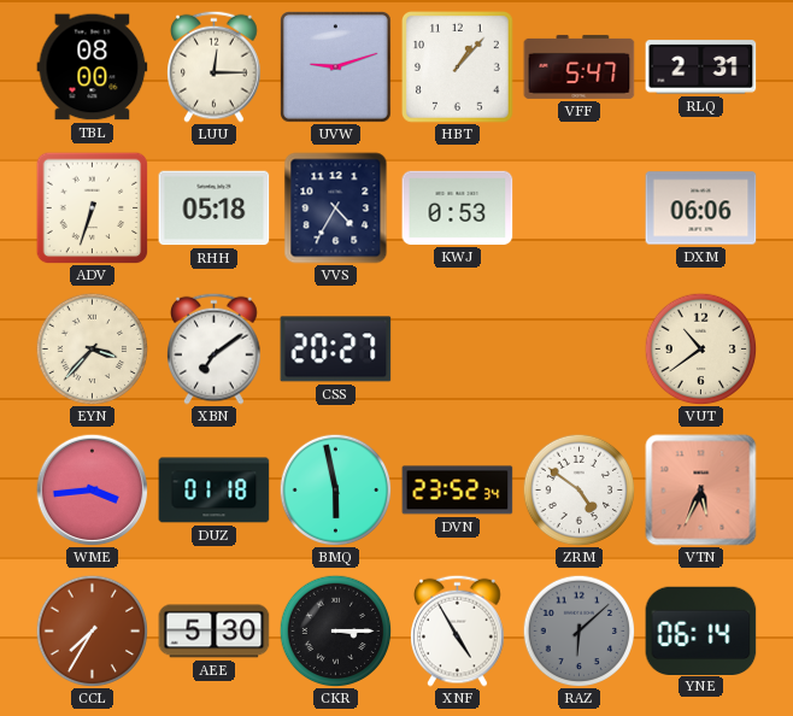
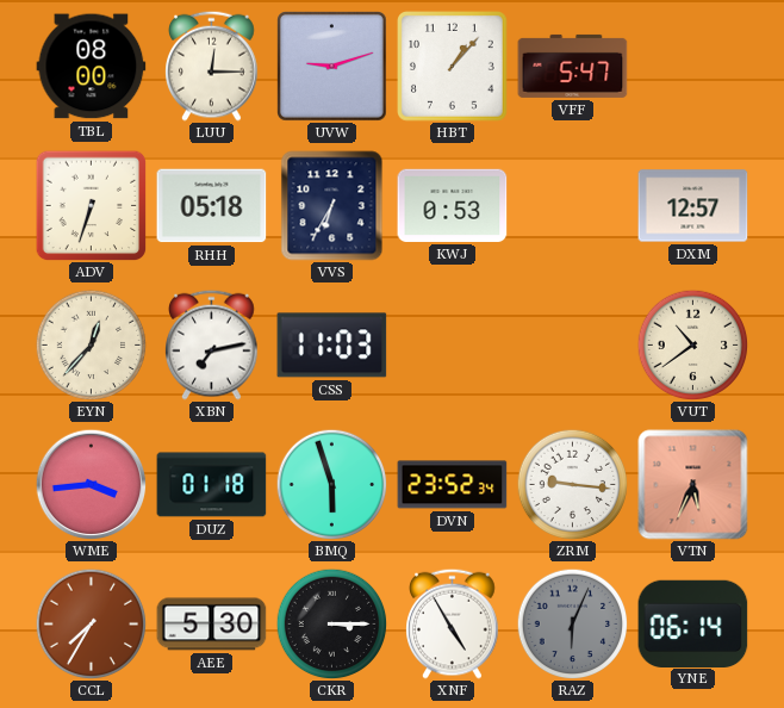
RLQ: 2:31 -> none (701, 68)
VVS: 4:35 -> 6:35 (332, 206)
DXM: 06:06 -> 12:57 (693, 206)
EYN: 3:37 -> 12:37 (91, 344)
XBN: 7:09 -> 7:13 (212, 344)
CSS: 20:27 -> 11:03 (332, 346)
BMQ: 5:58 -> 5:57 (331, 484)
ZRM: 4:51 -> 9:16 (572, 484)
RAZ: 6:08 -> 6:04 (572, 623)
